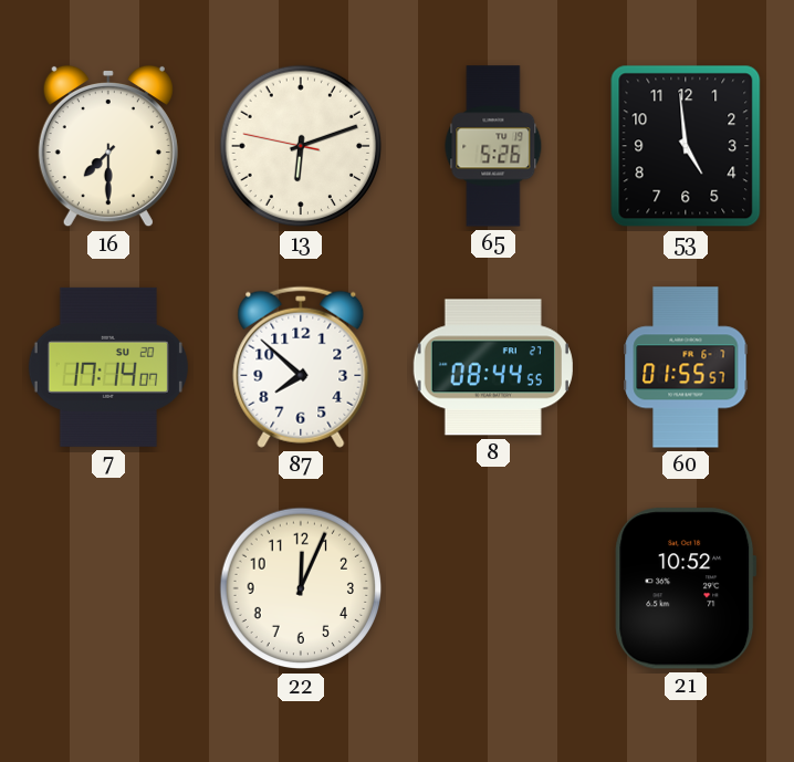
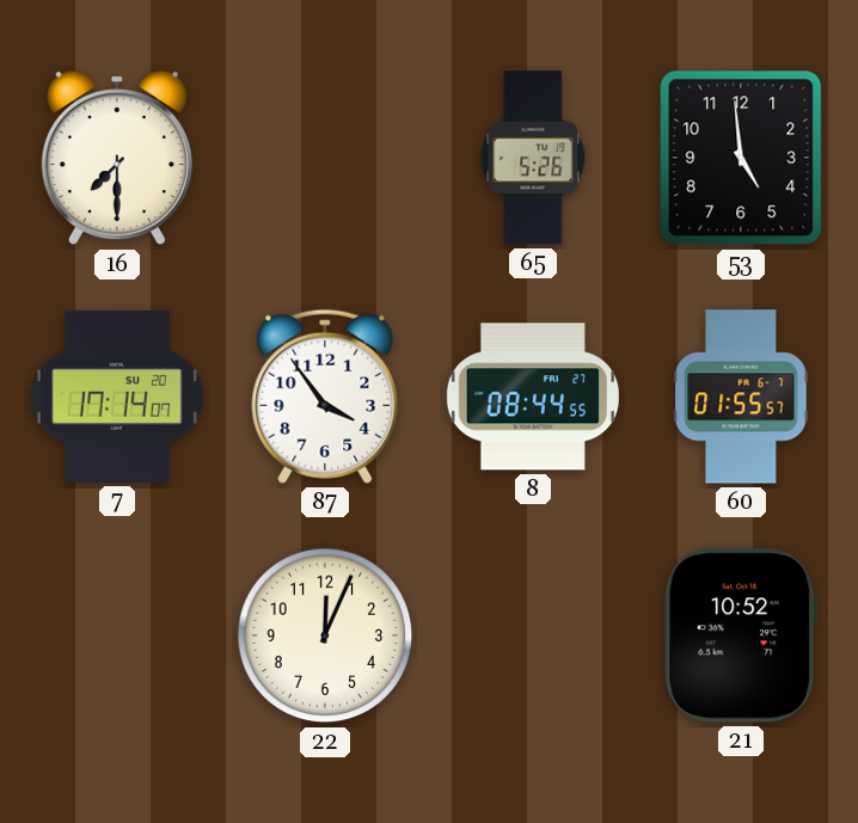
13: 6:11 -> none (301, 146)
87: 7:52 -> 3:54 (325, 397)
